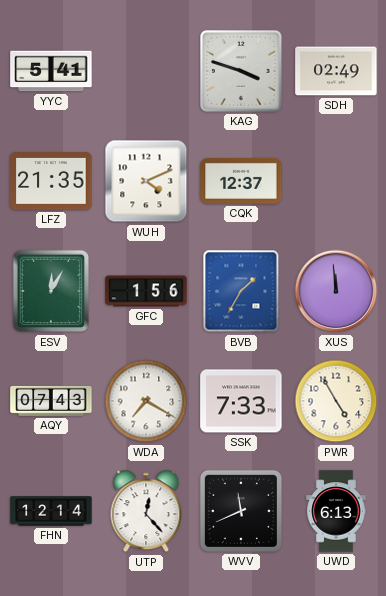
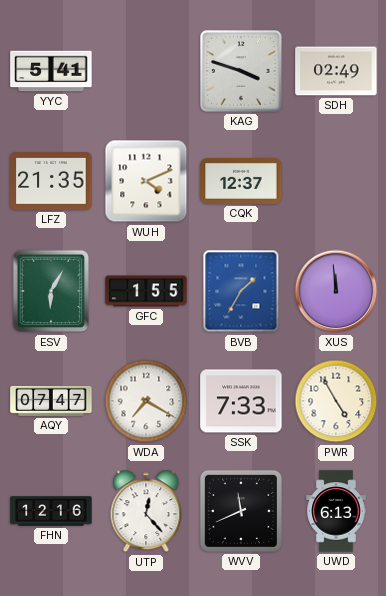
ESV: 12:05 -> 6:05 (50, 291)
GFC: 1:56 -> 1:55 (146, 291)
AQY: 07:43 -> 07:47 (51, 401)
FHN: 12:14 -> 12:16 (51, 511)
